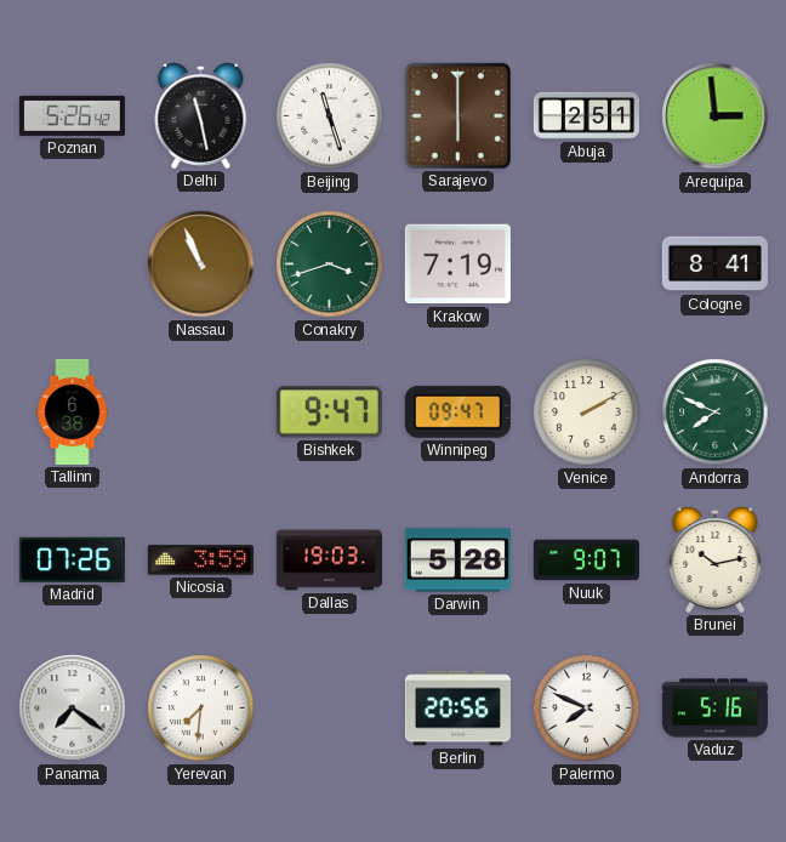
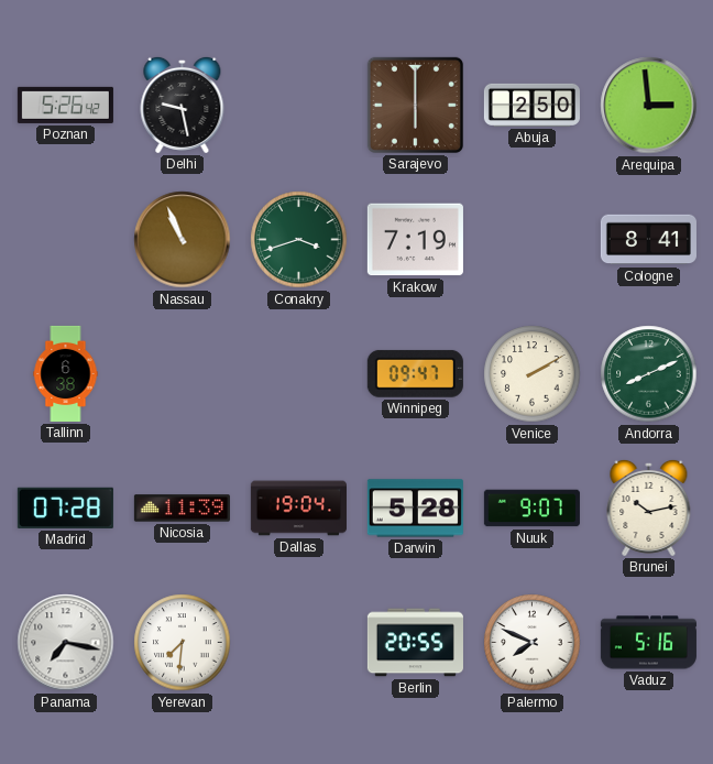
Delhi: 11:28 -> 9:28 (183, 105)
Beijing: 11:27 -> none (330, 116)
Abuja: 2:51 -> 2:50 (531, 105)
Bishkek: 9:47 -> none (329, 413)
Andorra: 7:49 -> 8:11 (649, 374)
Madrid: 07:26 -> 07:28 (65, 507)
Nicosia: 3:59 -> 11:39 (182, 509)
Dallas: 19:03 -> 19:04 (298, 509)
Panama: 7:21 -> 7:17 (66, 643)
Berlin: 20:56 -> 20:55 (415, 643)
